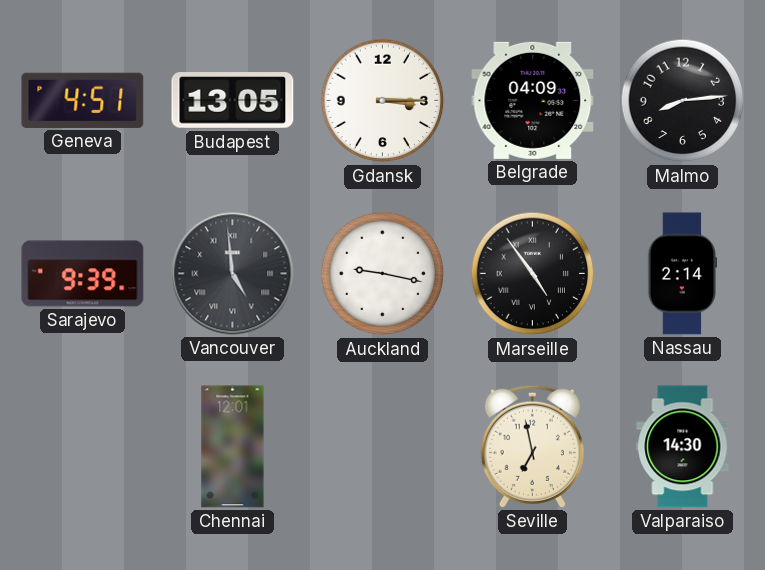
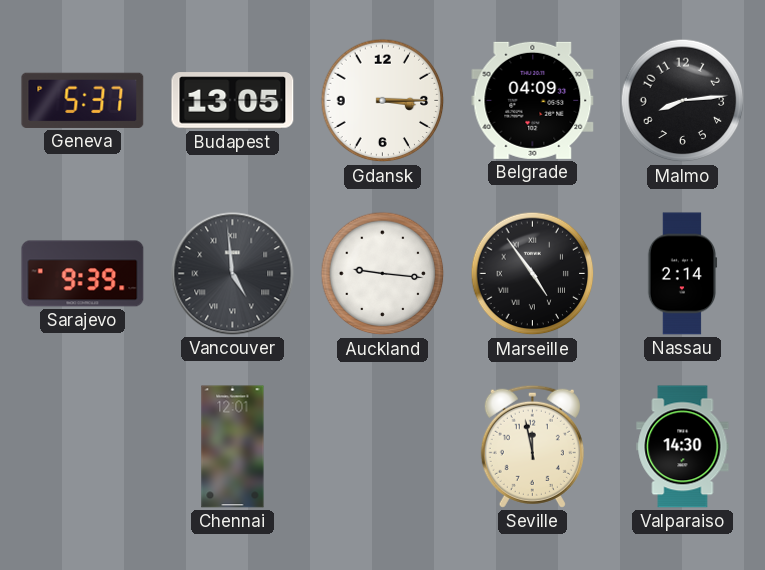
Geneva: 4:51 -> 5:37 (83, 100)
Auckland: 9:17 -> 9:16 (383, 274)
Seville: 6:58 -> 11:58 (532, 446)
